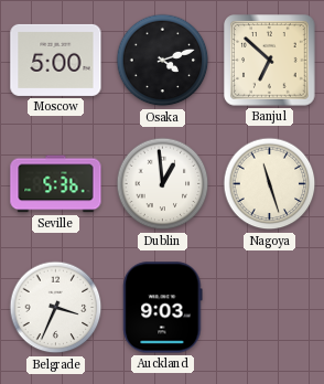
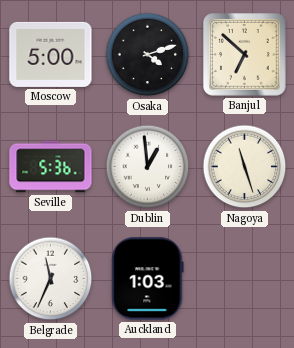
Belgrade: 3:34 -> 11:34 (51, 279)
Auckland: 9:03 -> 1:03 (148, 279)
